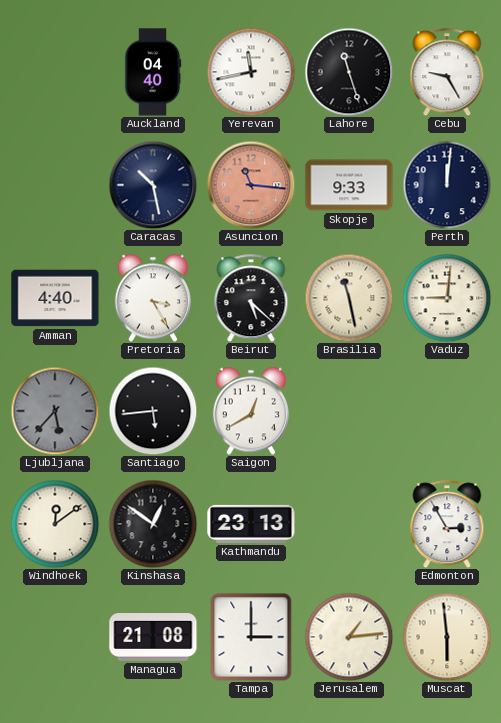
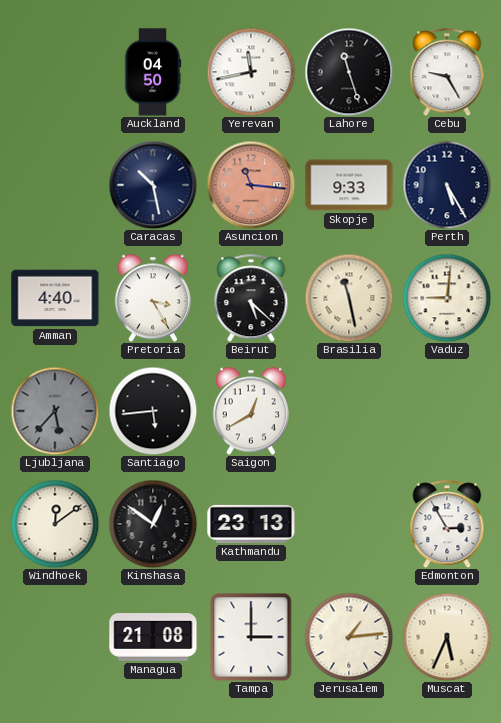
Auckland: 04:40 -> 04:50 (153, 72)
Perth: 12:01 -> 5:25 (447, 185)
Muscat: 5:59 -> 5:34 (447, 637)
